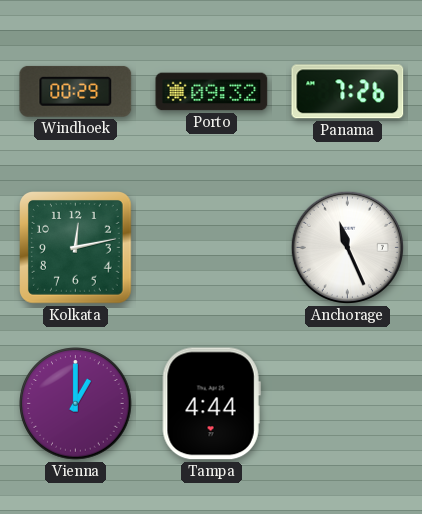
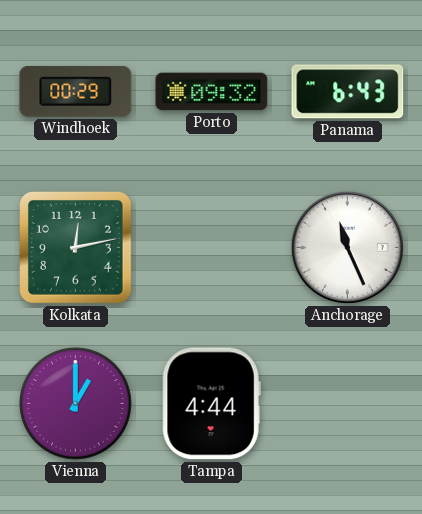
Panama: 7:26 -> 6:43 (348, 92)
